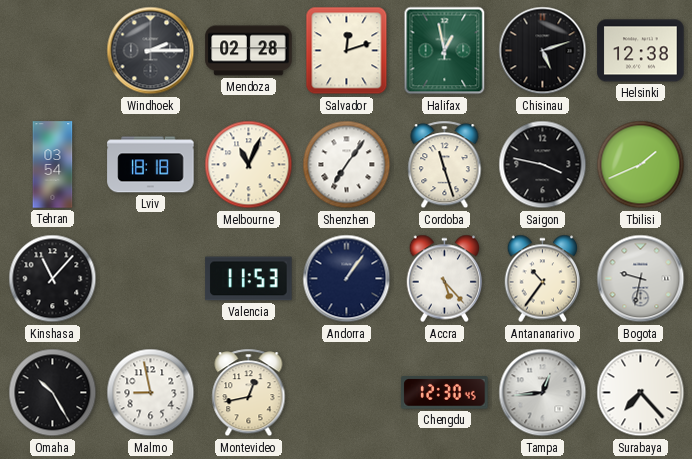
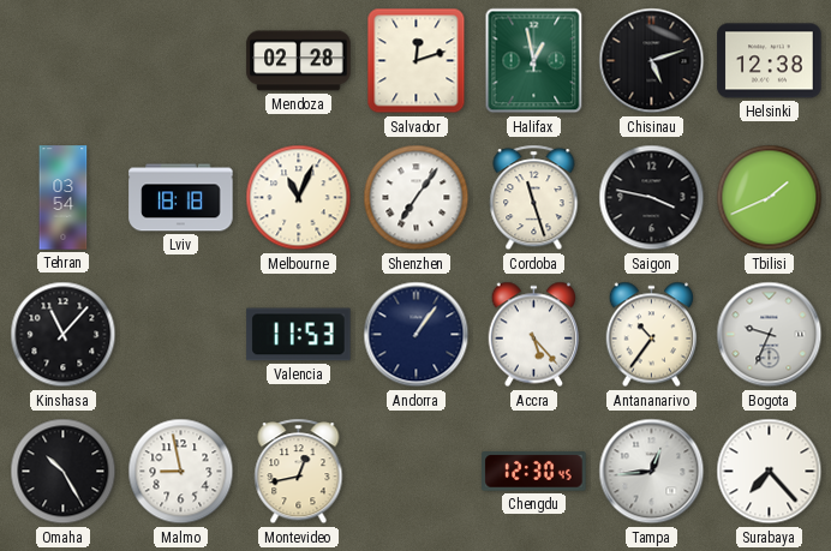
Windhoek: 2:15 -> none (151, 51)
Bogota: 9:32 -> 9:34 (770, 335)
